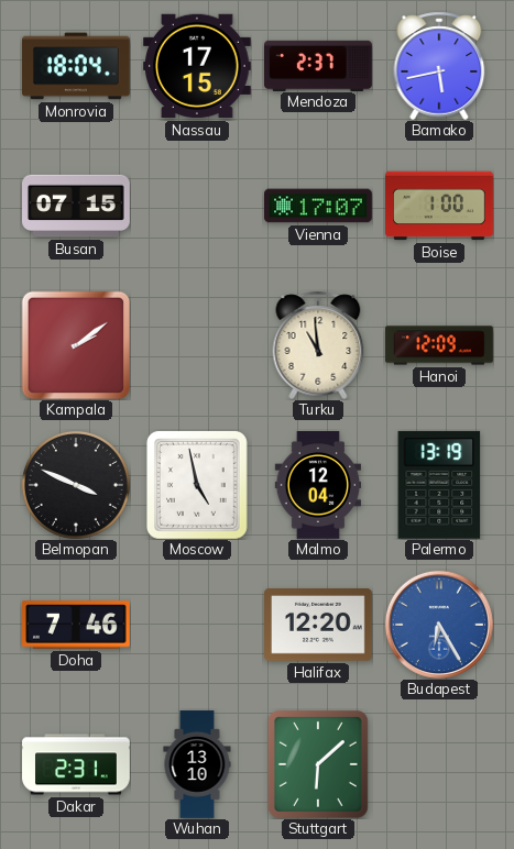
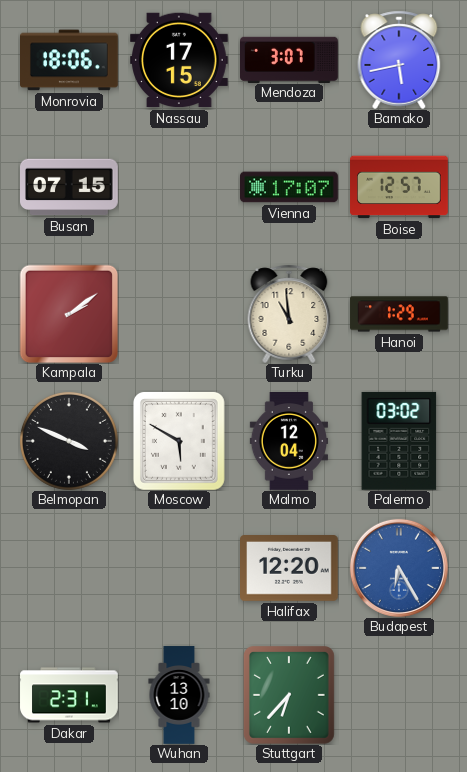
Monrovia: 18:04 -> 18:06 (70, 60)
Mendoza: 2:37 -> 3:07 (290, 59)
Boise: 1:00 -> 12:57 (399, 187)
Hanoi: 12:09 -> 1:29 (399, 314)
Moscow: 4:58 -> 5:50 (179, 441)
Palermo: 13:19 -> 03:02 (399, 441)
Doha: 7:46 -> none (77, 625)
Stuttgart: 6:08 -> 6:37 (289, 695)
